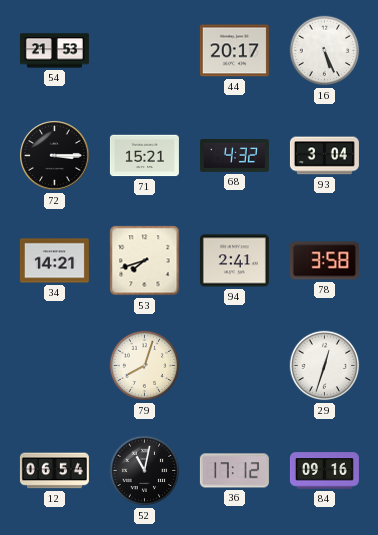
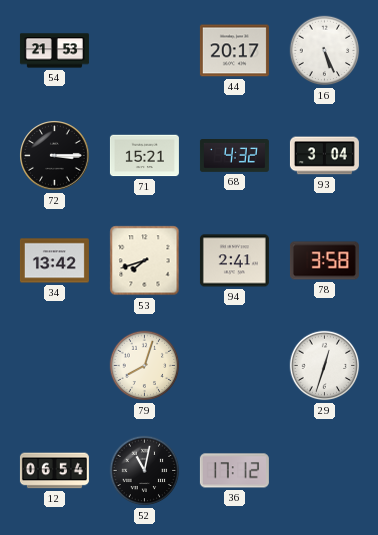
34: 14:21 -> 13:42 (54, 261)
84: 09:16 -> none (324, 471)
